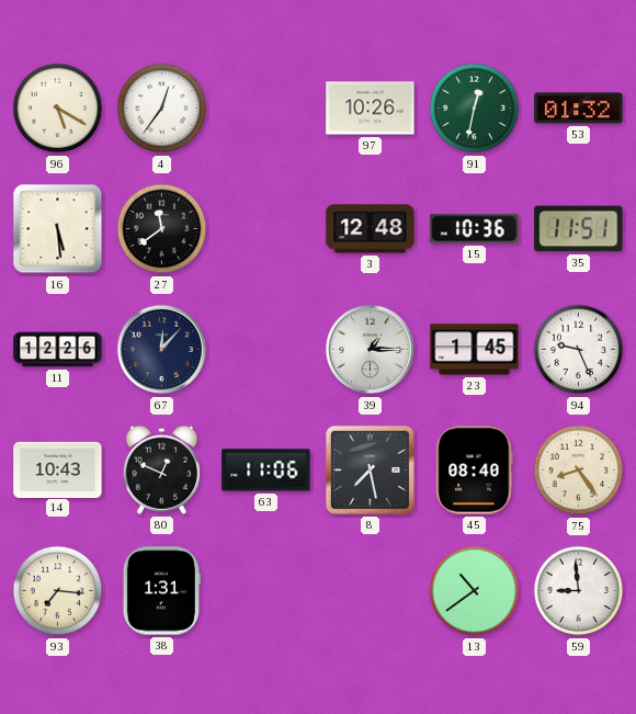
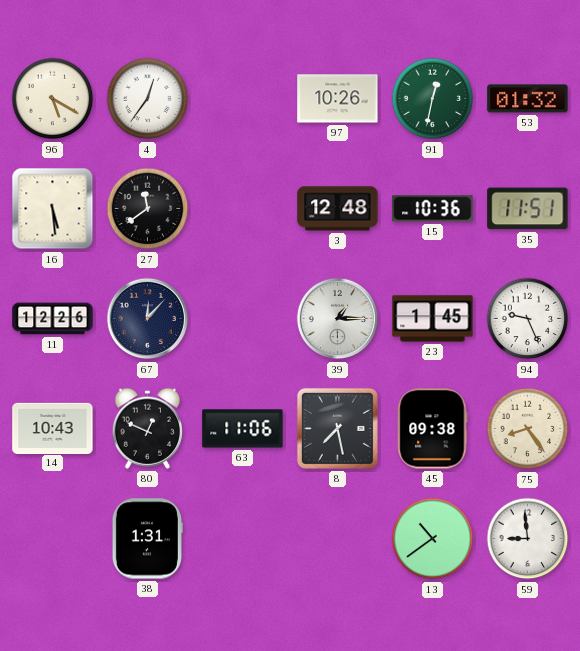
45: 08:40 -> 09:38 (433, 429)
93: 7:16 -> none (58, 591)
